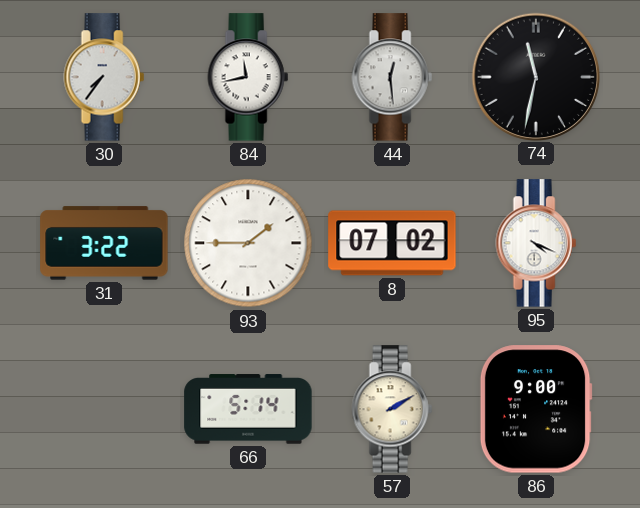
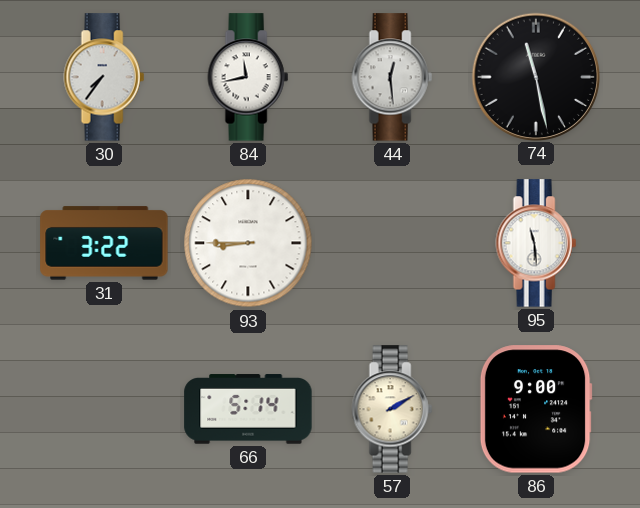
74: 11:32 -> 11:28 (535, 76)
93: 1:45 -> 8:45 (248, 243)
8: 07:02 -> none (392, 243)
95: 4:19 -> 11:29 (536, 243)
